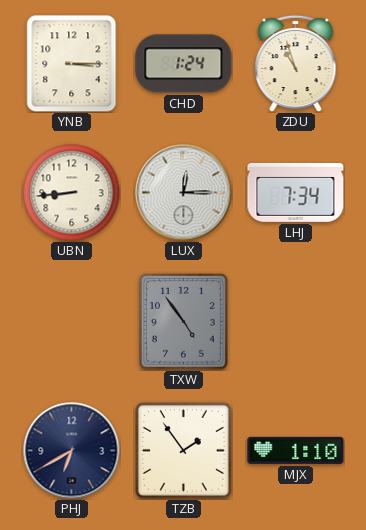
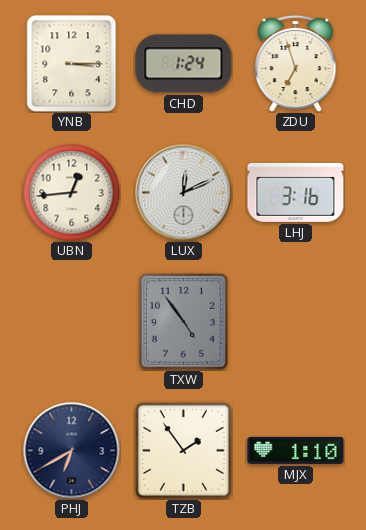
ZDU: 10:57 -> 6:57 (296, 63)
UBN: 8:44 -> 12:44 (71, 192)
LUX: 12:15 -> 12:11 (184, 193)
LHJ: 7:34 -> 3:16 (296, 193)
